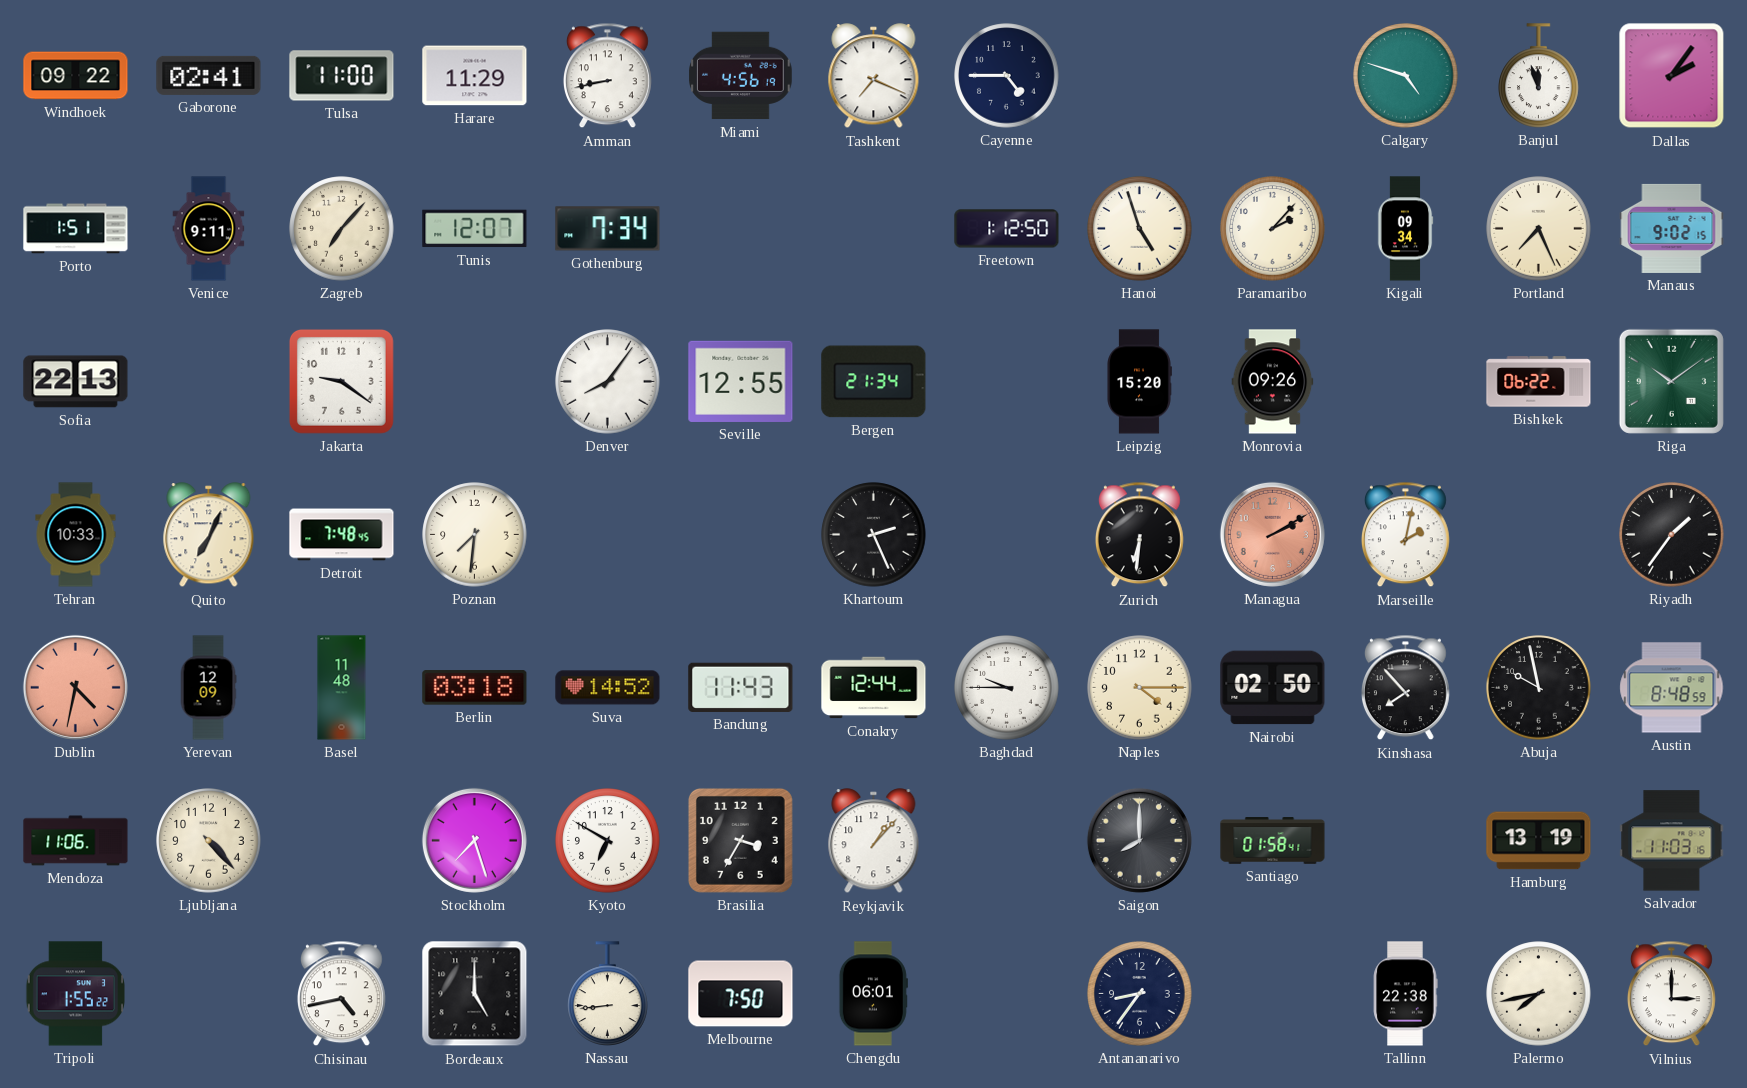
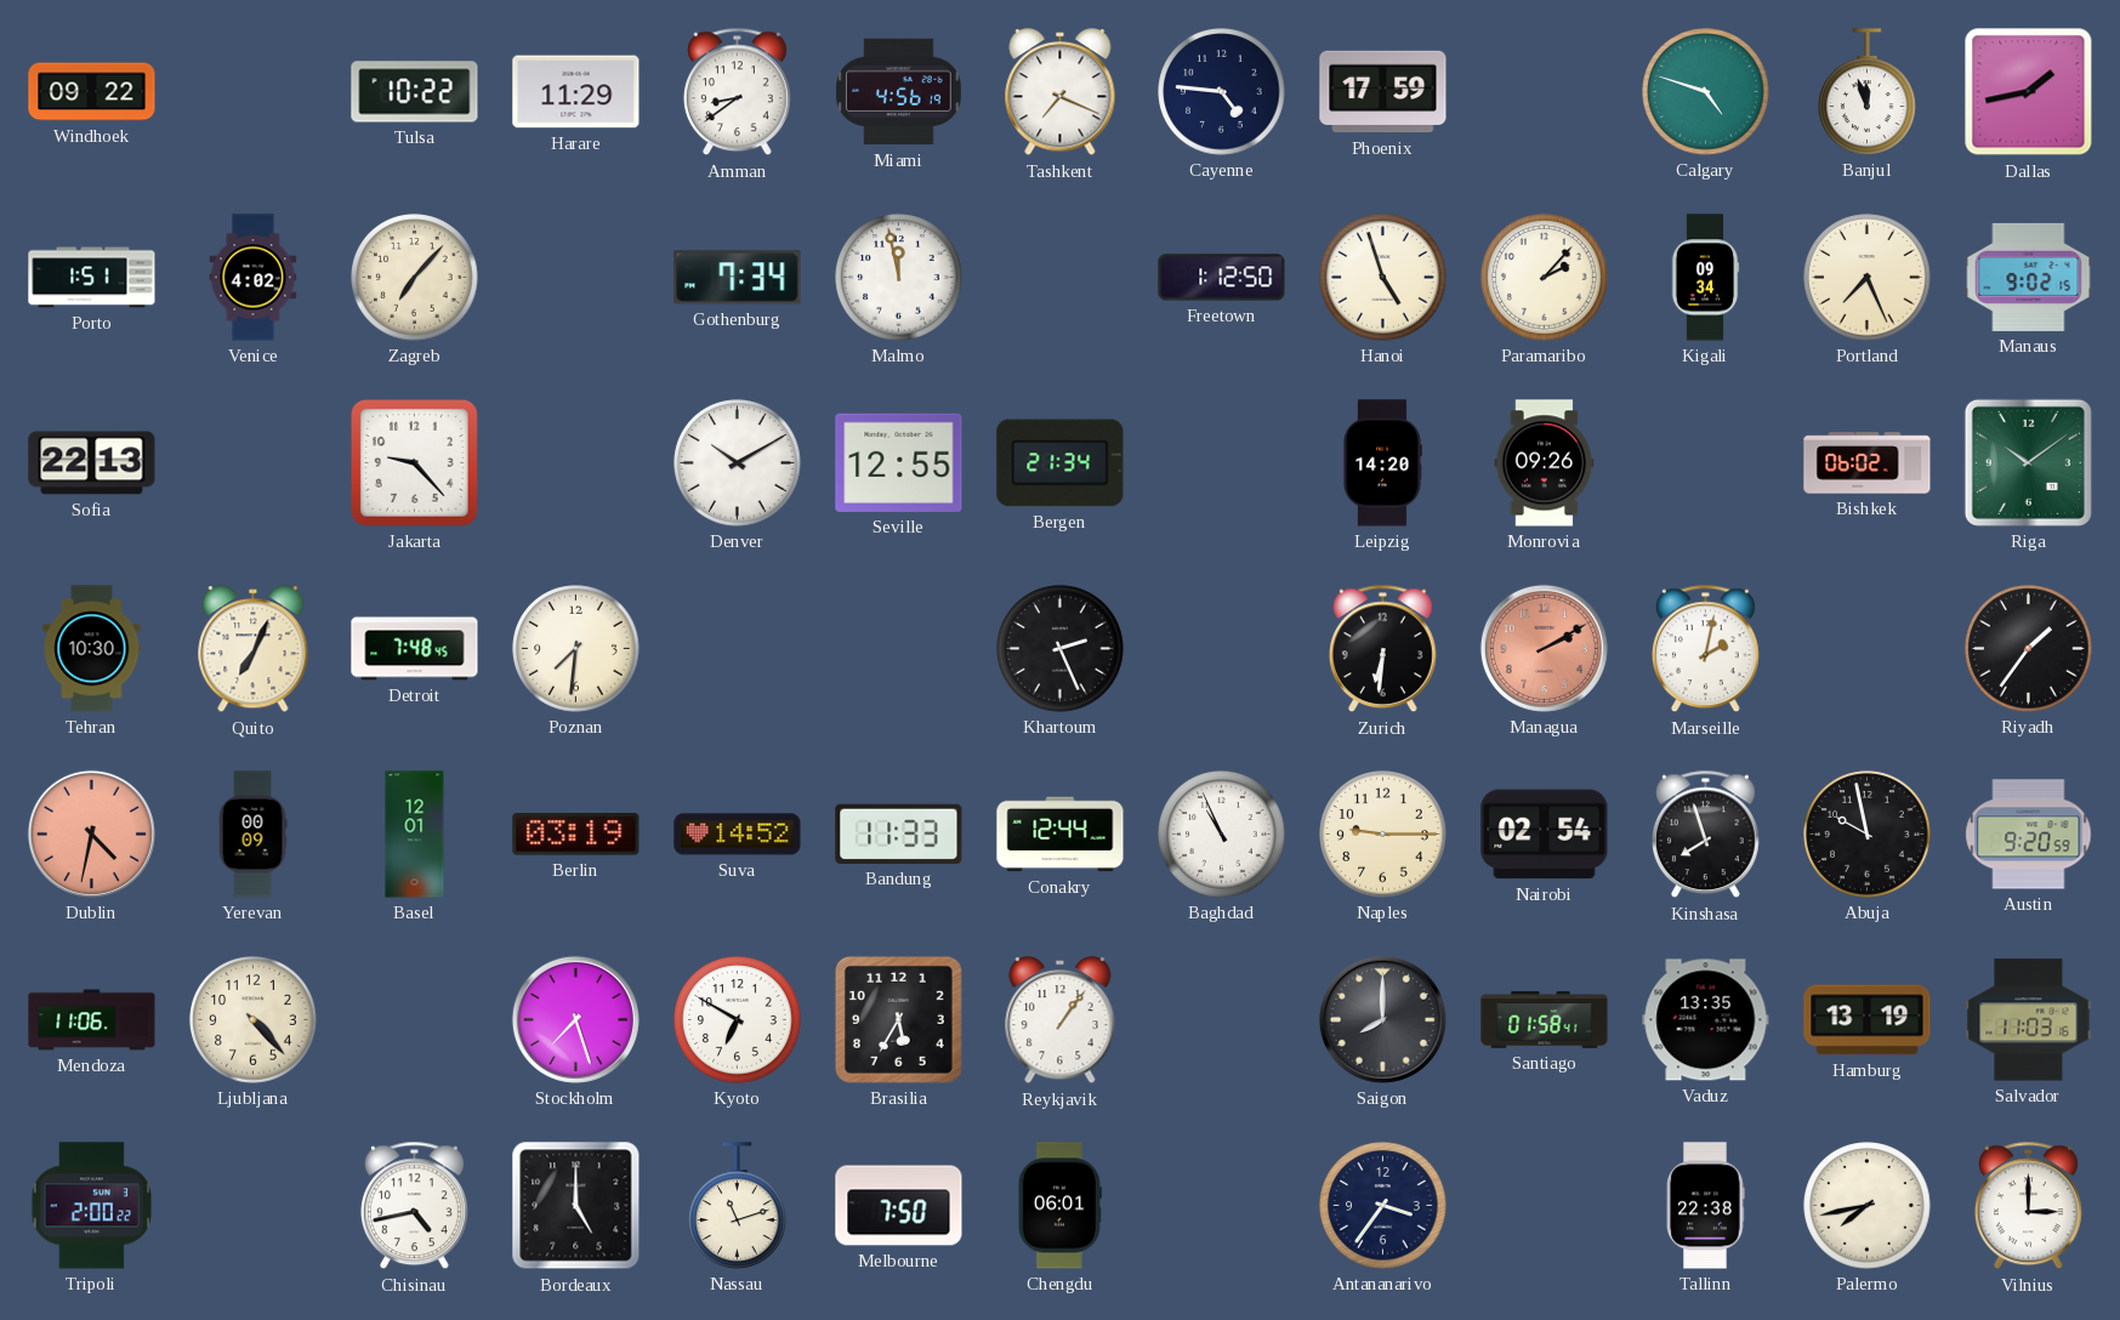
Gaborone: 02:41 -> none (209, 75)
Tulsa: 11:00 -> 10:22 (415, 92)
Amman: 8:43 -> 8:39 (737, 92)
Cayenne: 4:45 -> 4:46 (1222, 92)
Phoenix: none -> 17:59 (1383, 92)
Dallas: 2:06 -> 1:43 (2029, 92)
Venice: 9:11 -> 4:02 (254, 278)
Tunis: 12:07 -> none (475, 229)
Malmo: none -> 11:58 (899, 278)
Jakarta: 9:21 -> 9:23 (414, 462)
Denver: 8:06 -> 10:10 (738, 463)
Leipzig: 15:20 -> 14:20 (1383, 463)
Bishkek: 06:22 -> 06:02 (1868, 463)
Tehran: 10:33 -> 10:30 (92, 649)
Yerevan: 12:09 -> 00:09 (252, 835)
Basel: 11:48 -> 12:01 (415, 835)
Berlin: 03:18 -> 03:19 (576, 835)
Bandung: 11:43 -> 11:33 (899, 833)
Baghdad: 9:45 -> 10:56 (1222, 835)
Naples: 4:15 -> 9:15 (1383, 835)
Nairobi: 02:50 -> 02:54 (1545, 835)
Kinshasa: 7:53 -> 7:57 (1705, 835)
Austin: 8:48 -> 9:20 (2029, 835)
Brasilia: 3:35 -> 5:35 (898, 1019)
Reykjavik: 1:07 -> 1:06 (1061, 1020)
Vaduz: none -> 13:35 (1706, 1020)
Tripoli: 1:55 -> 2:00 (91, 1206)
Nassau: 8:44 -> 11:12 (738, 1206)
Antananarivo: 8:36 -> 3:36 (1383, 1206)
